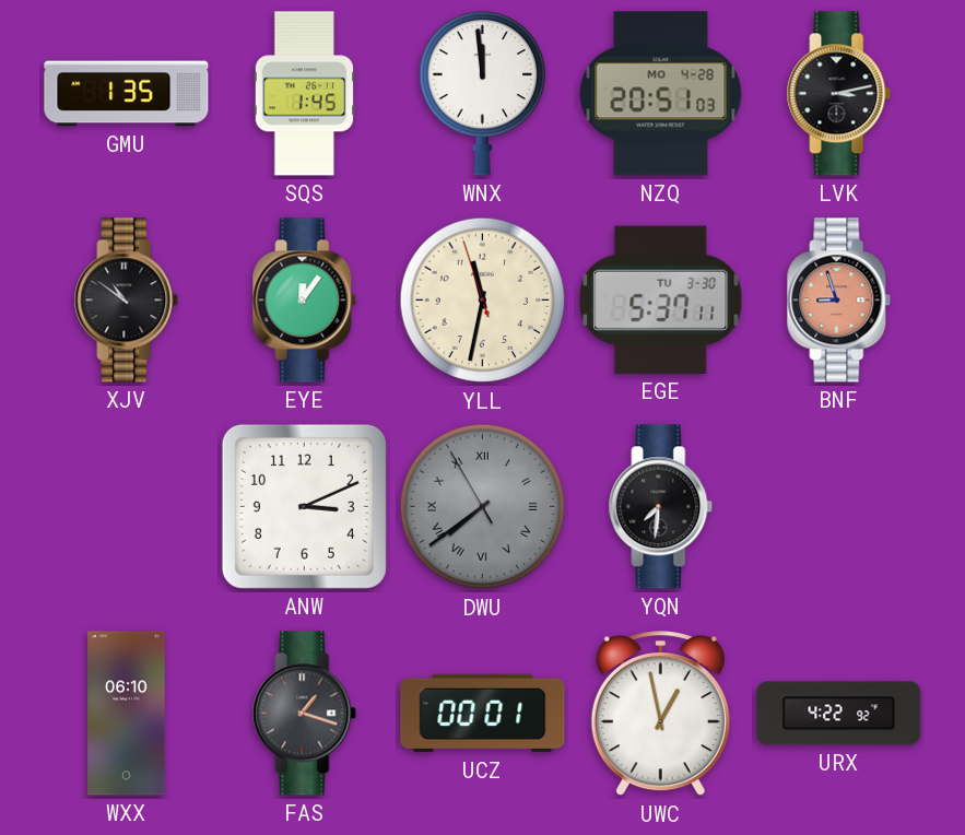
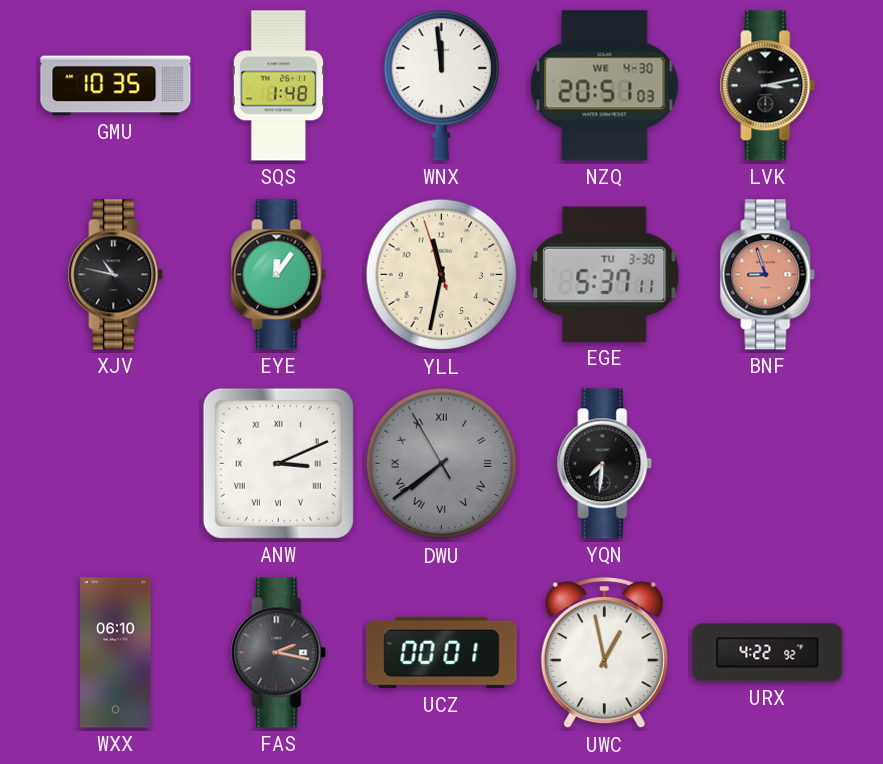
GMU: 1:35 -> 10:35 (116, 86)
SQS: 1:45 -> 1:48 (278, 86)
NZQ date: MO 4-28 -> WE 4-30 (605, 86)
XJV: 10:51 -> 10:47 (116, 275)
ANW numerals: Arabic -> Roman (278, 463)
FAS: 1:18 -> 2:17 (279, 653)
